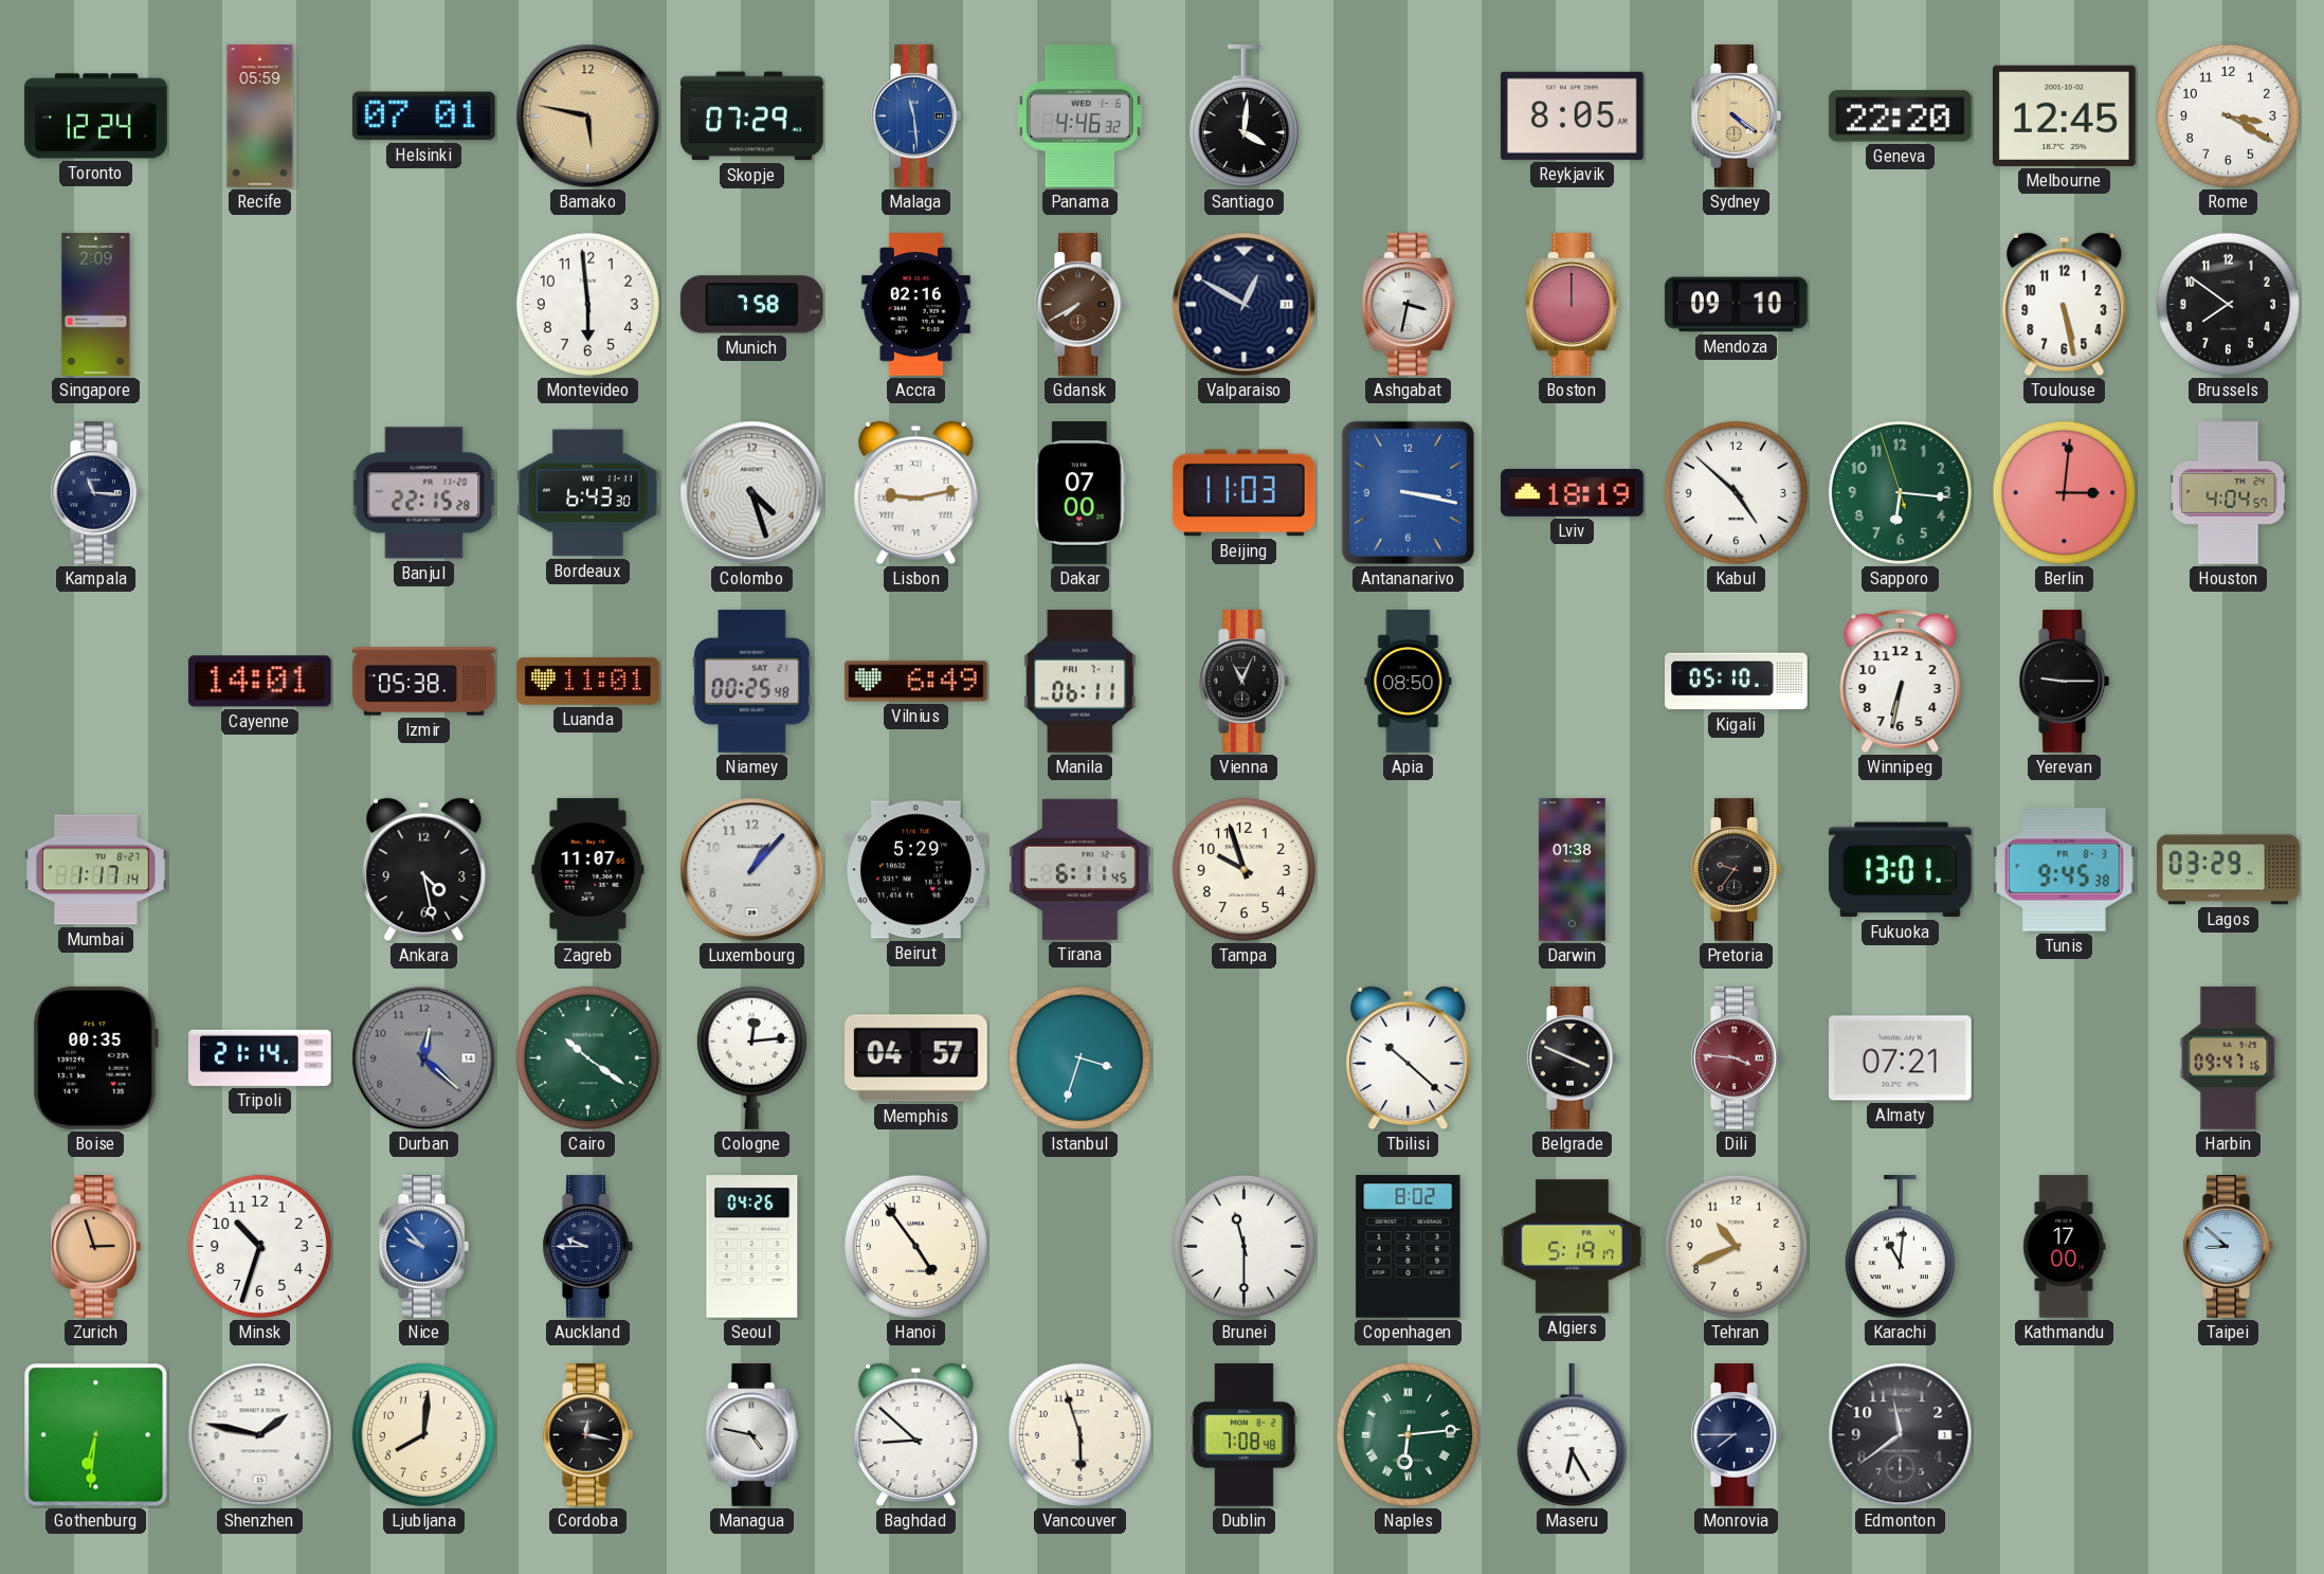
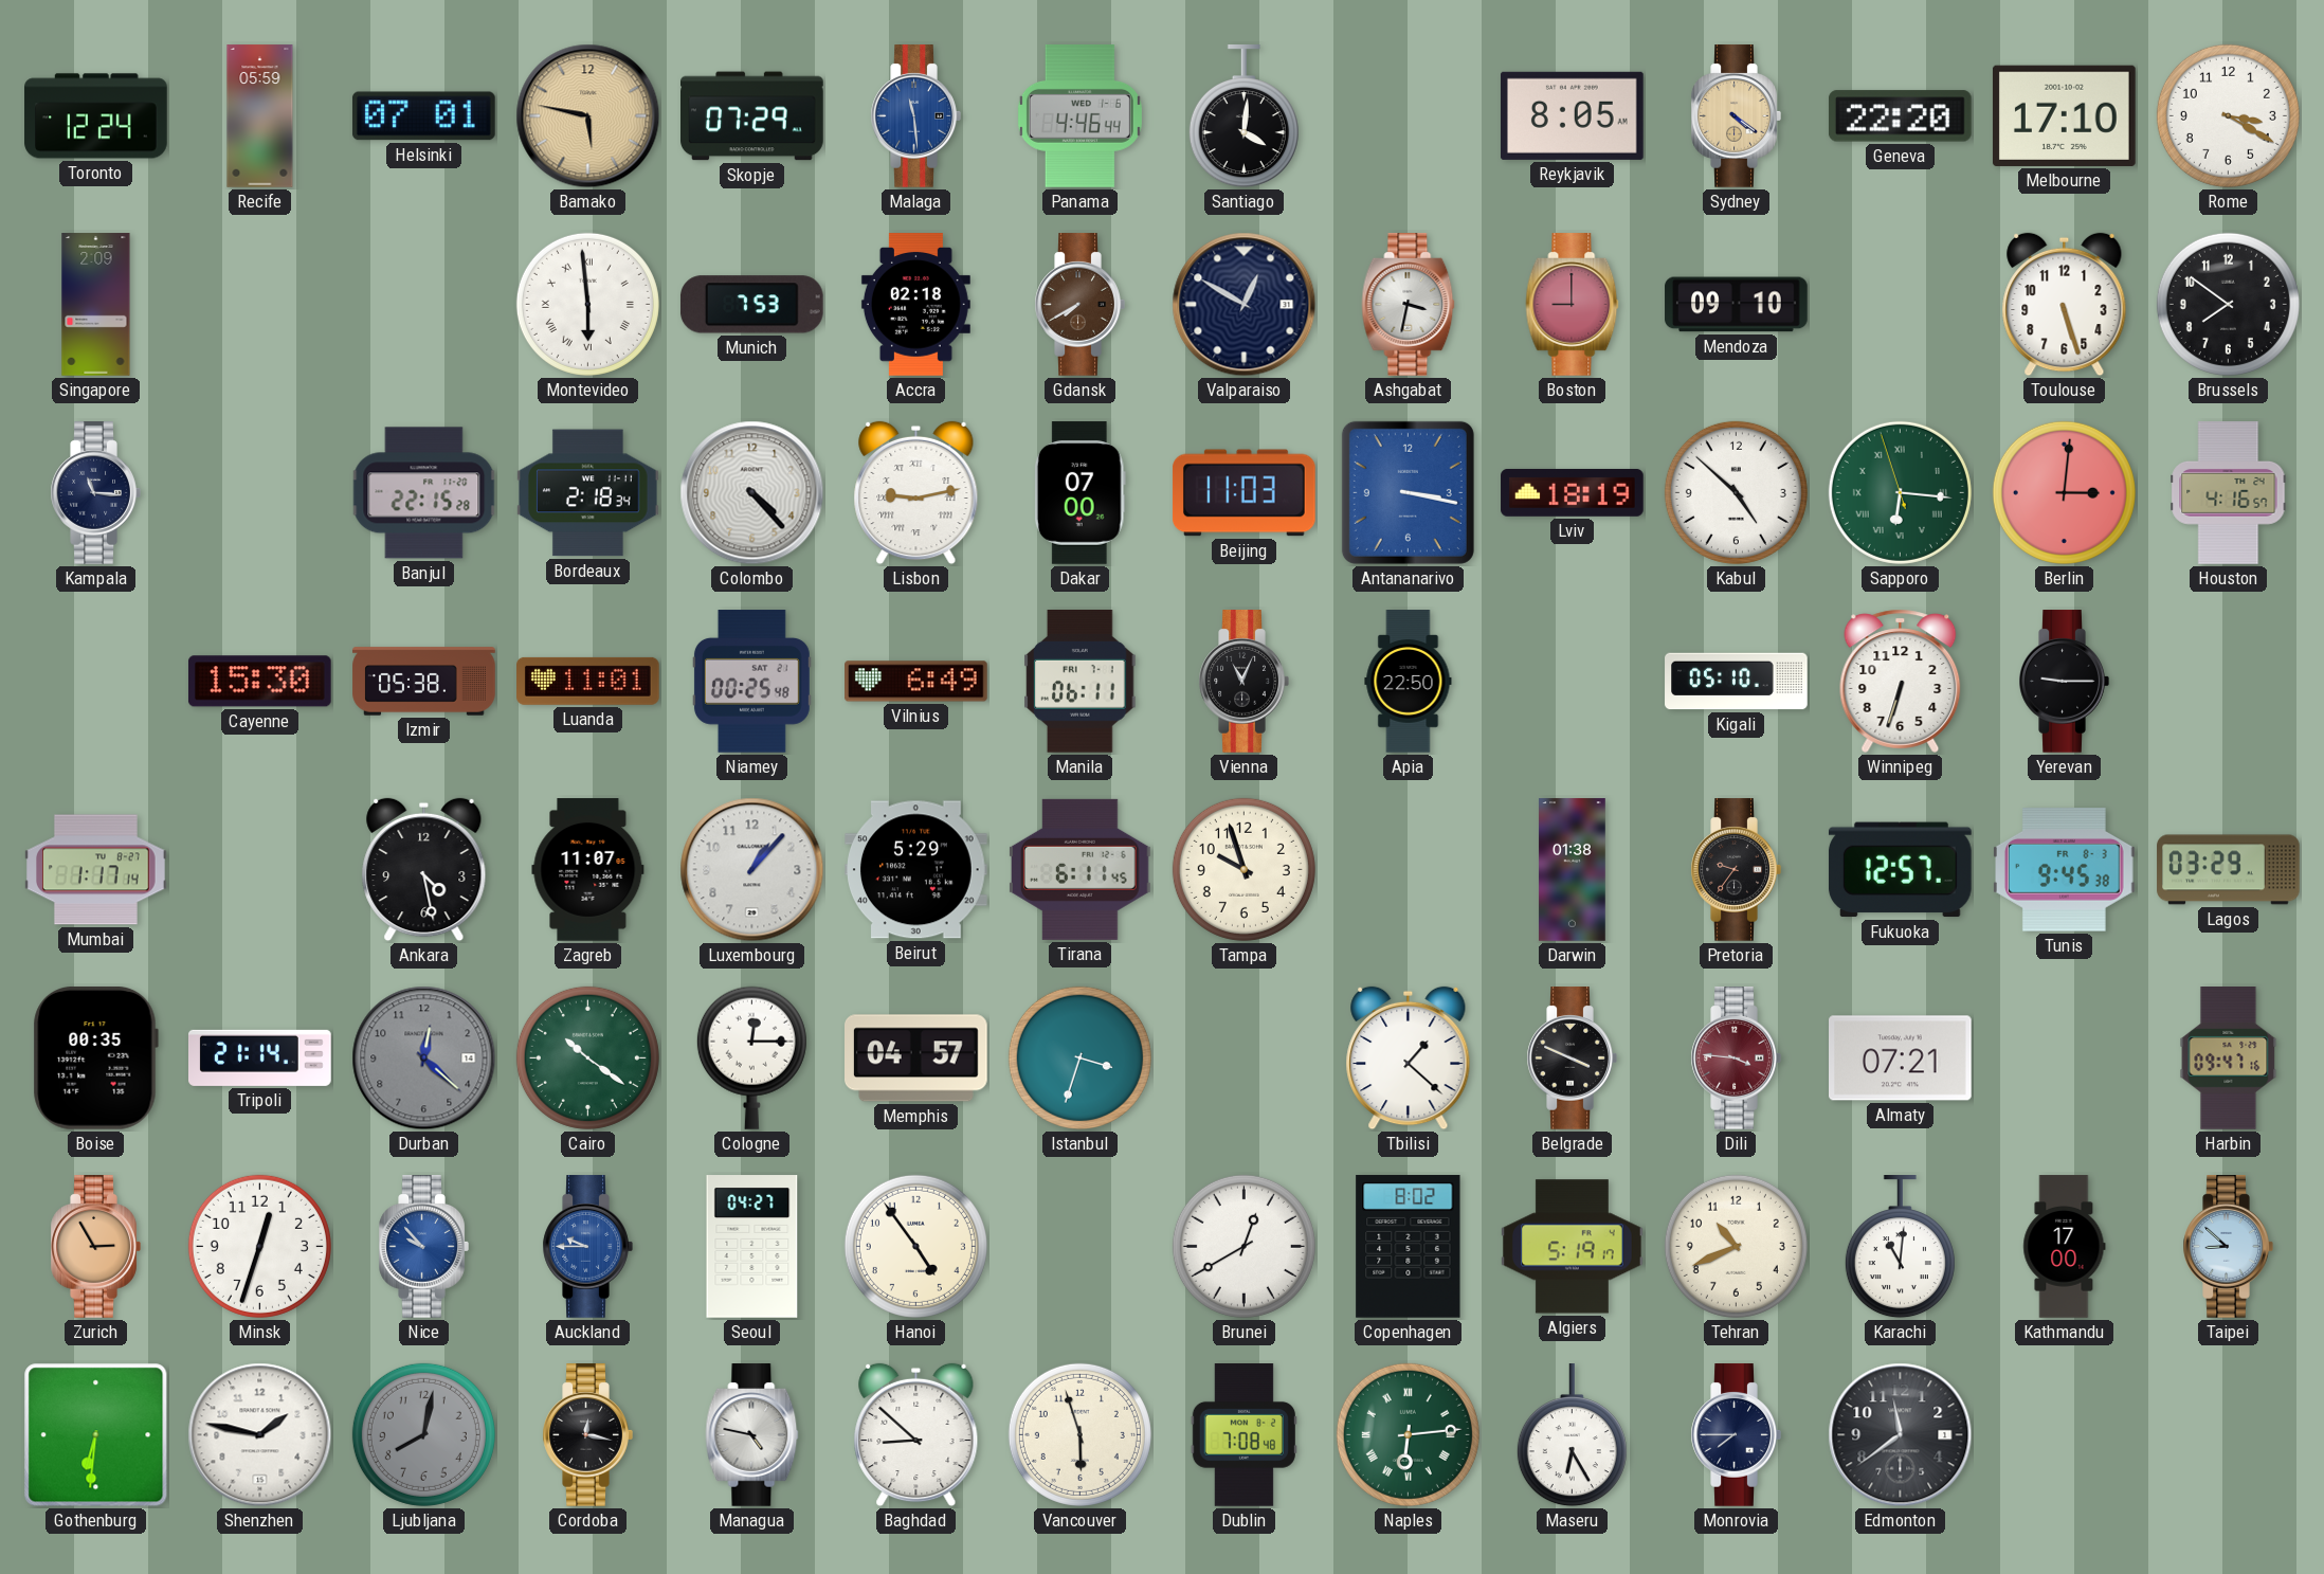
Panama: 4:46:32 -> 4:46:44 (1079, 116)
Melbourne: 12:45 -> 17:10 (2064, 115)
Montevideo numerals: Arabic -> Roman (587, 304)
Munich: 7:58 -> 7:53 (751, 305)
Accra: 02:16 -> 02:18 (915, 305)
Boston: 12:00 -> 9:00 (1573, 305)
Toulouse: 5:28 -> 5:27 (2065, 305)
Bordeaux: 6:43 -> 2:18 (588, 493)
Colombo: 4:27 -> 4:23 (752, 493)
Sapporo numerals: Arabic -> Roman (1900, 492)
Houston: 4:04 -> 4:16 (2229, 493)
Cayenne: 14:01 -> 15:30 (259, 682)
Apia: 08:50 -> 22:50 (1409, 682)
Winnipeg: 6:32 -> 6:33 (1901, 681)
Fukuoka: 13:01 -> 12:57 (1900, 870)
Cologne: 12:14 -> 12:15 (751, 1057)
Tbilisi: 10:22 -> 1:22 (1409, 1059)
Zurich: 2:57 -> 2:55 (95, 1247)
Minsk: 10:33 -> 12:33 (259, 1246)
Auckland dial: navy -> blue (587, 1247)
Seoul: 04:26 -> 04:27 (752, 1247)
Brunei: 11:30 -> 12:40 (1243, 1246)
Ljubljana: 8:01 -> 8:02 (423, 1434)
Ljubljana dial: cream -> grey (423, 1434)
